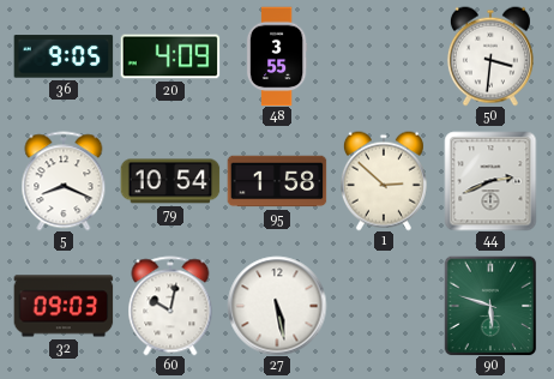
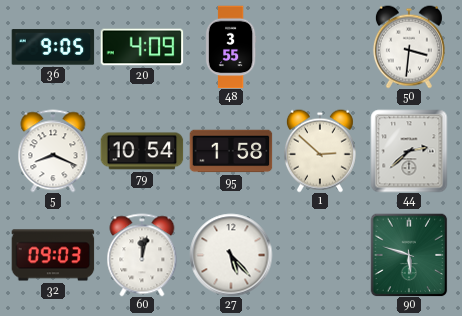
44: 2:41 -> 2:38 (409, 151)
60: 10:02 -> 12:02 (142, 255)
27: 5:28 -> 5:23 (231, 255)
